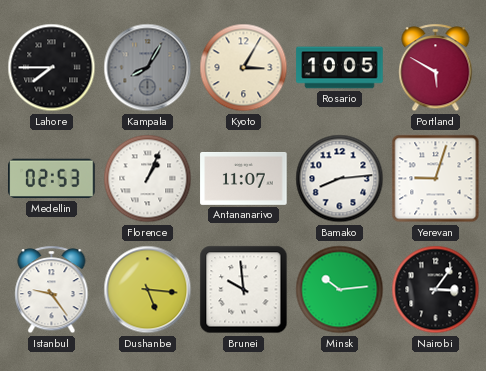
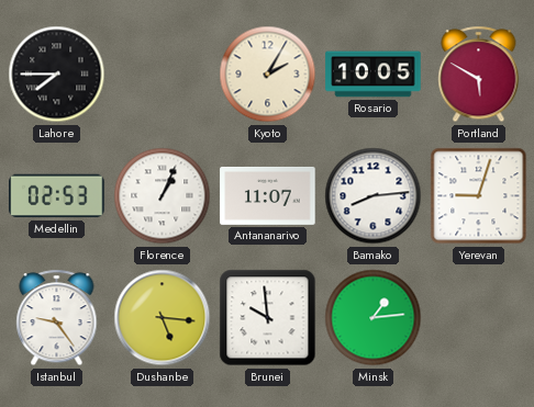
Kampala: 8:05 -> none (148, 68)
Kyoto: 3:05 -> 2:05 (268, 75)
Minsk: 10:14 -> 1:14 (374, 318)
Nairobi: 3:06 -> none (436, 290)
